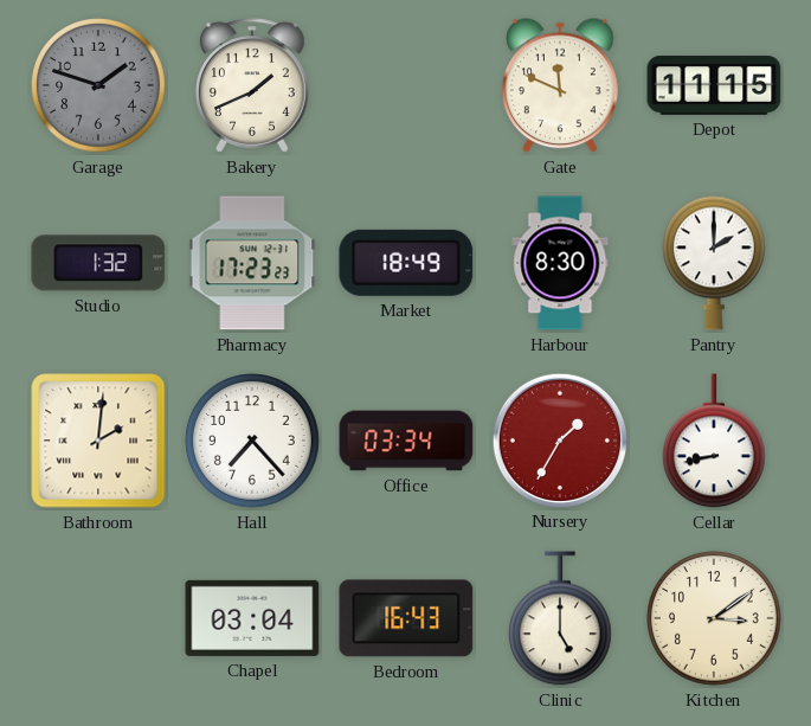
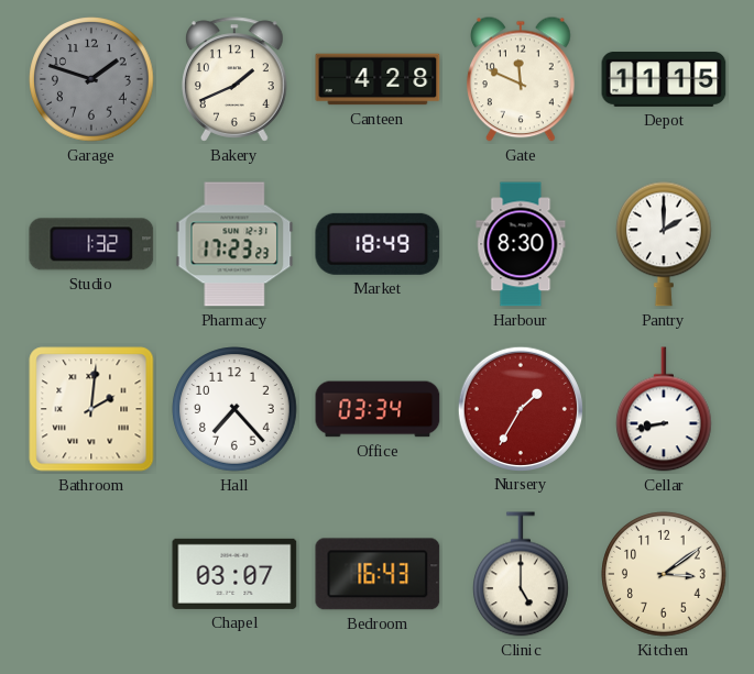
Canteen: none -> 4:28 (378, 79)
Chapel: 03:04 -> 03:07 (234, 574)
